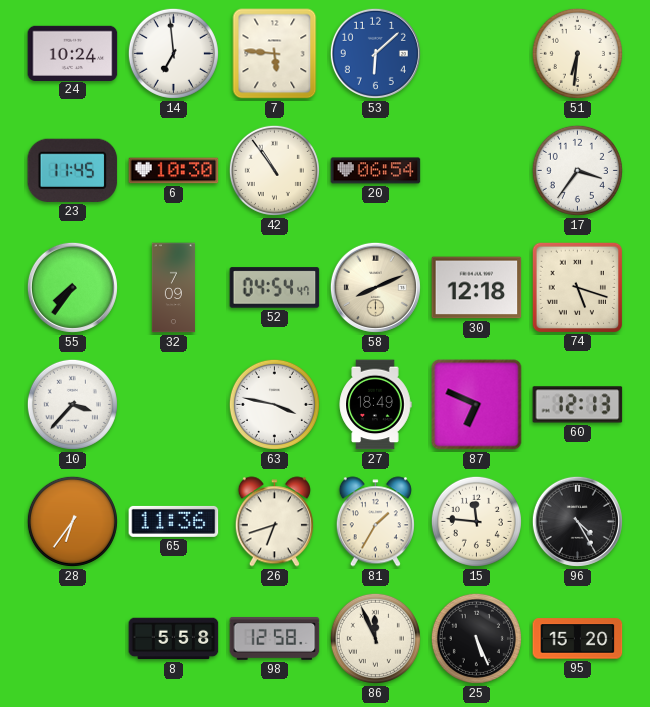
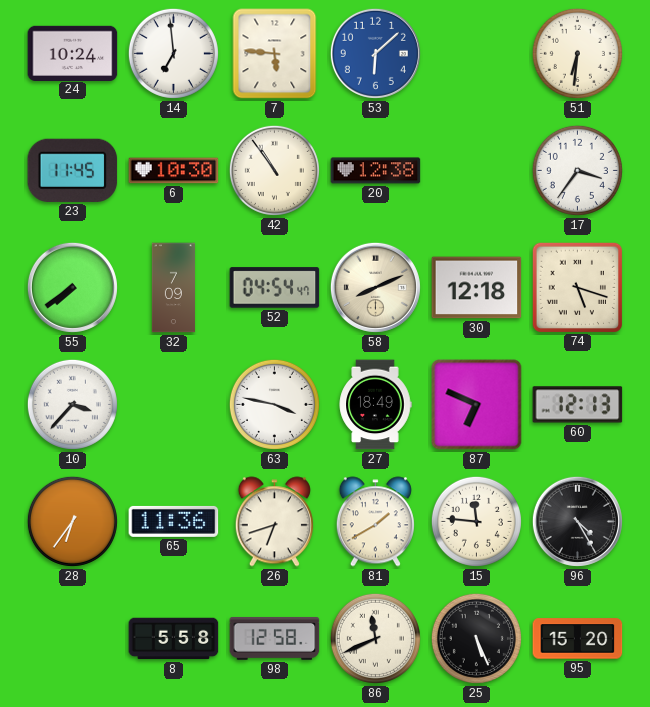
20: 06:54 -> 12:38 (376, 171)
55: 7:36 -> 7:39 (72, 287)
81: 1:35 -> 1:40 (375, 522)
86: 11:56 -> 11:41 (375, 638)
